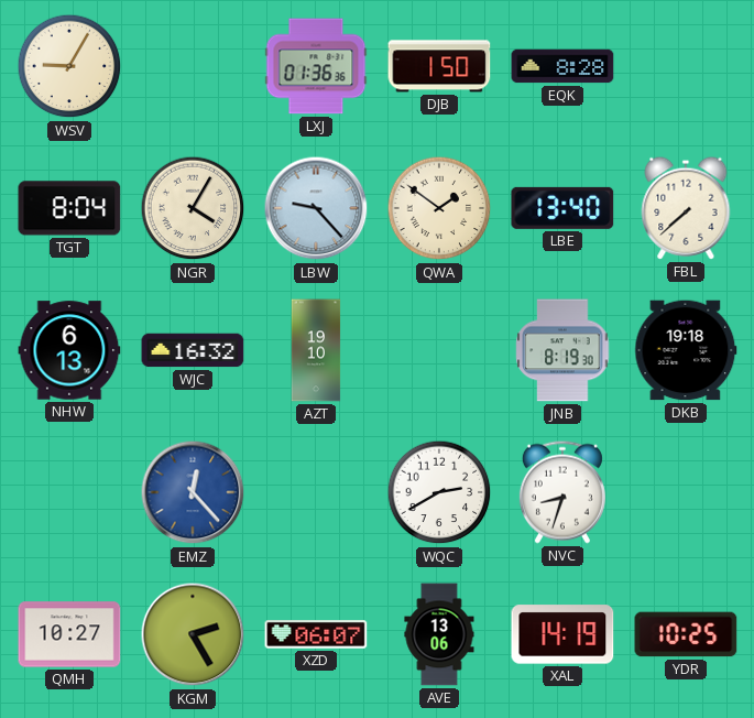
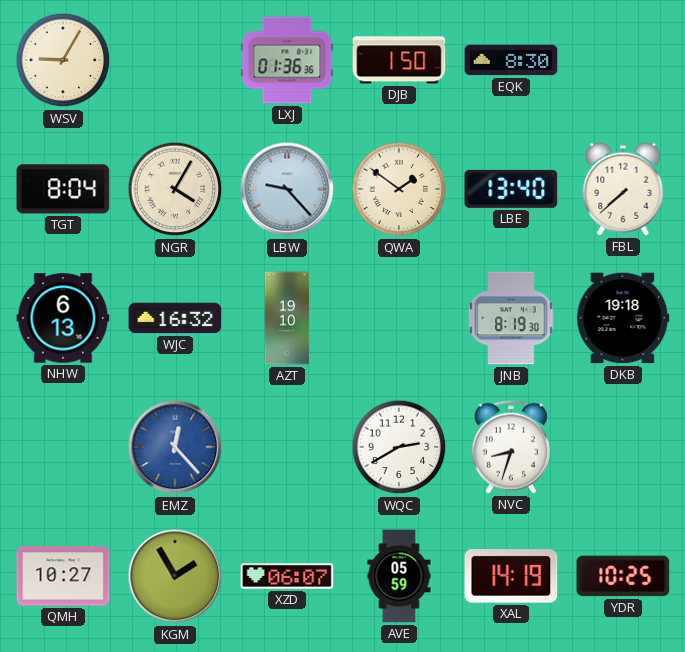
EQK: 8:28 -> 8:30 (511, 60)
KGM: 2:25 -> 1:55 (175, 576)
AVE: 13:06 -> 05:59 (399, 576)
